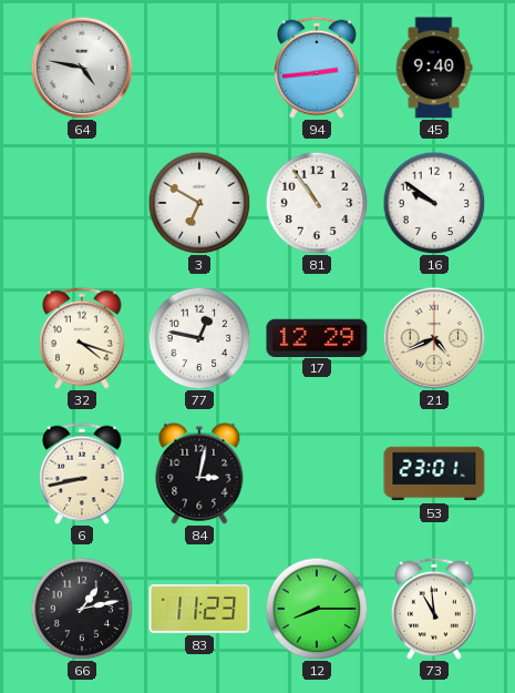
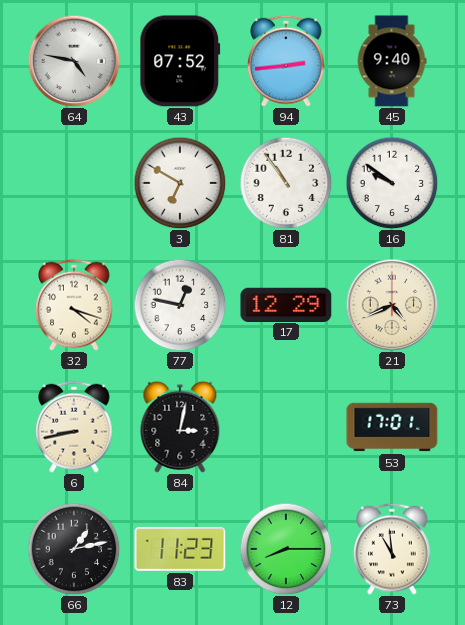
43: none -> 07:52 (180, 61)
53: 23:01 -> 17:01 (392, 427)
